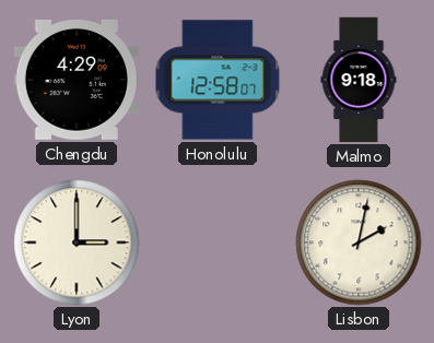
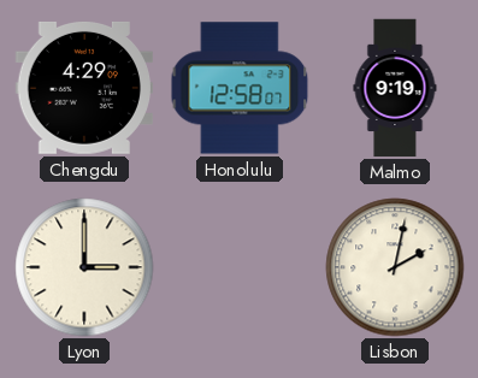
Malmo: 9:18 -> 9:19 (395, 88)
